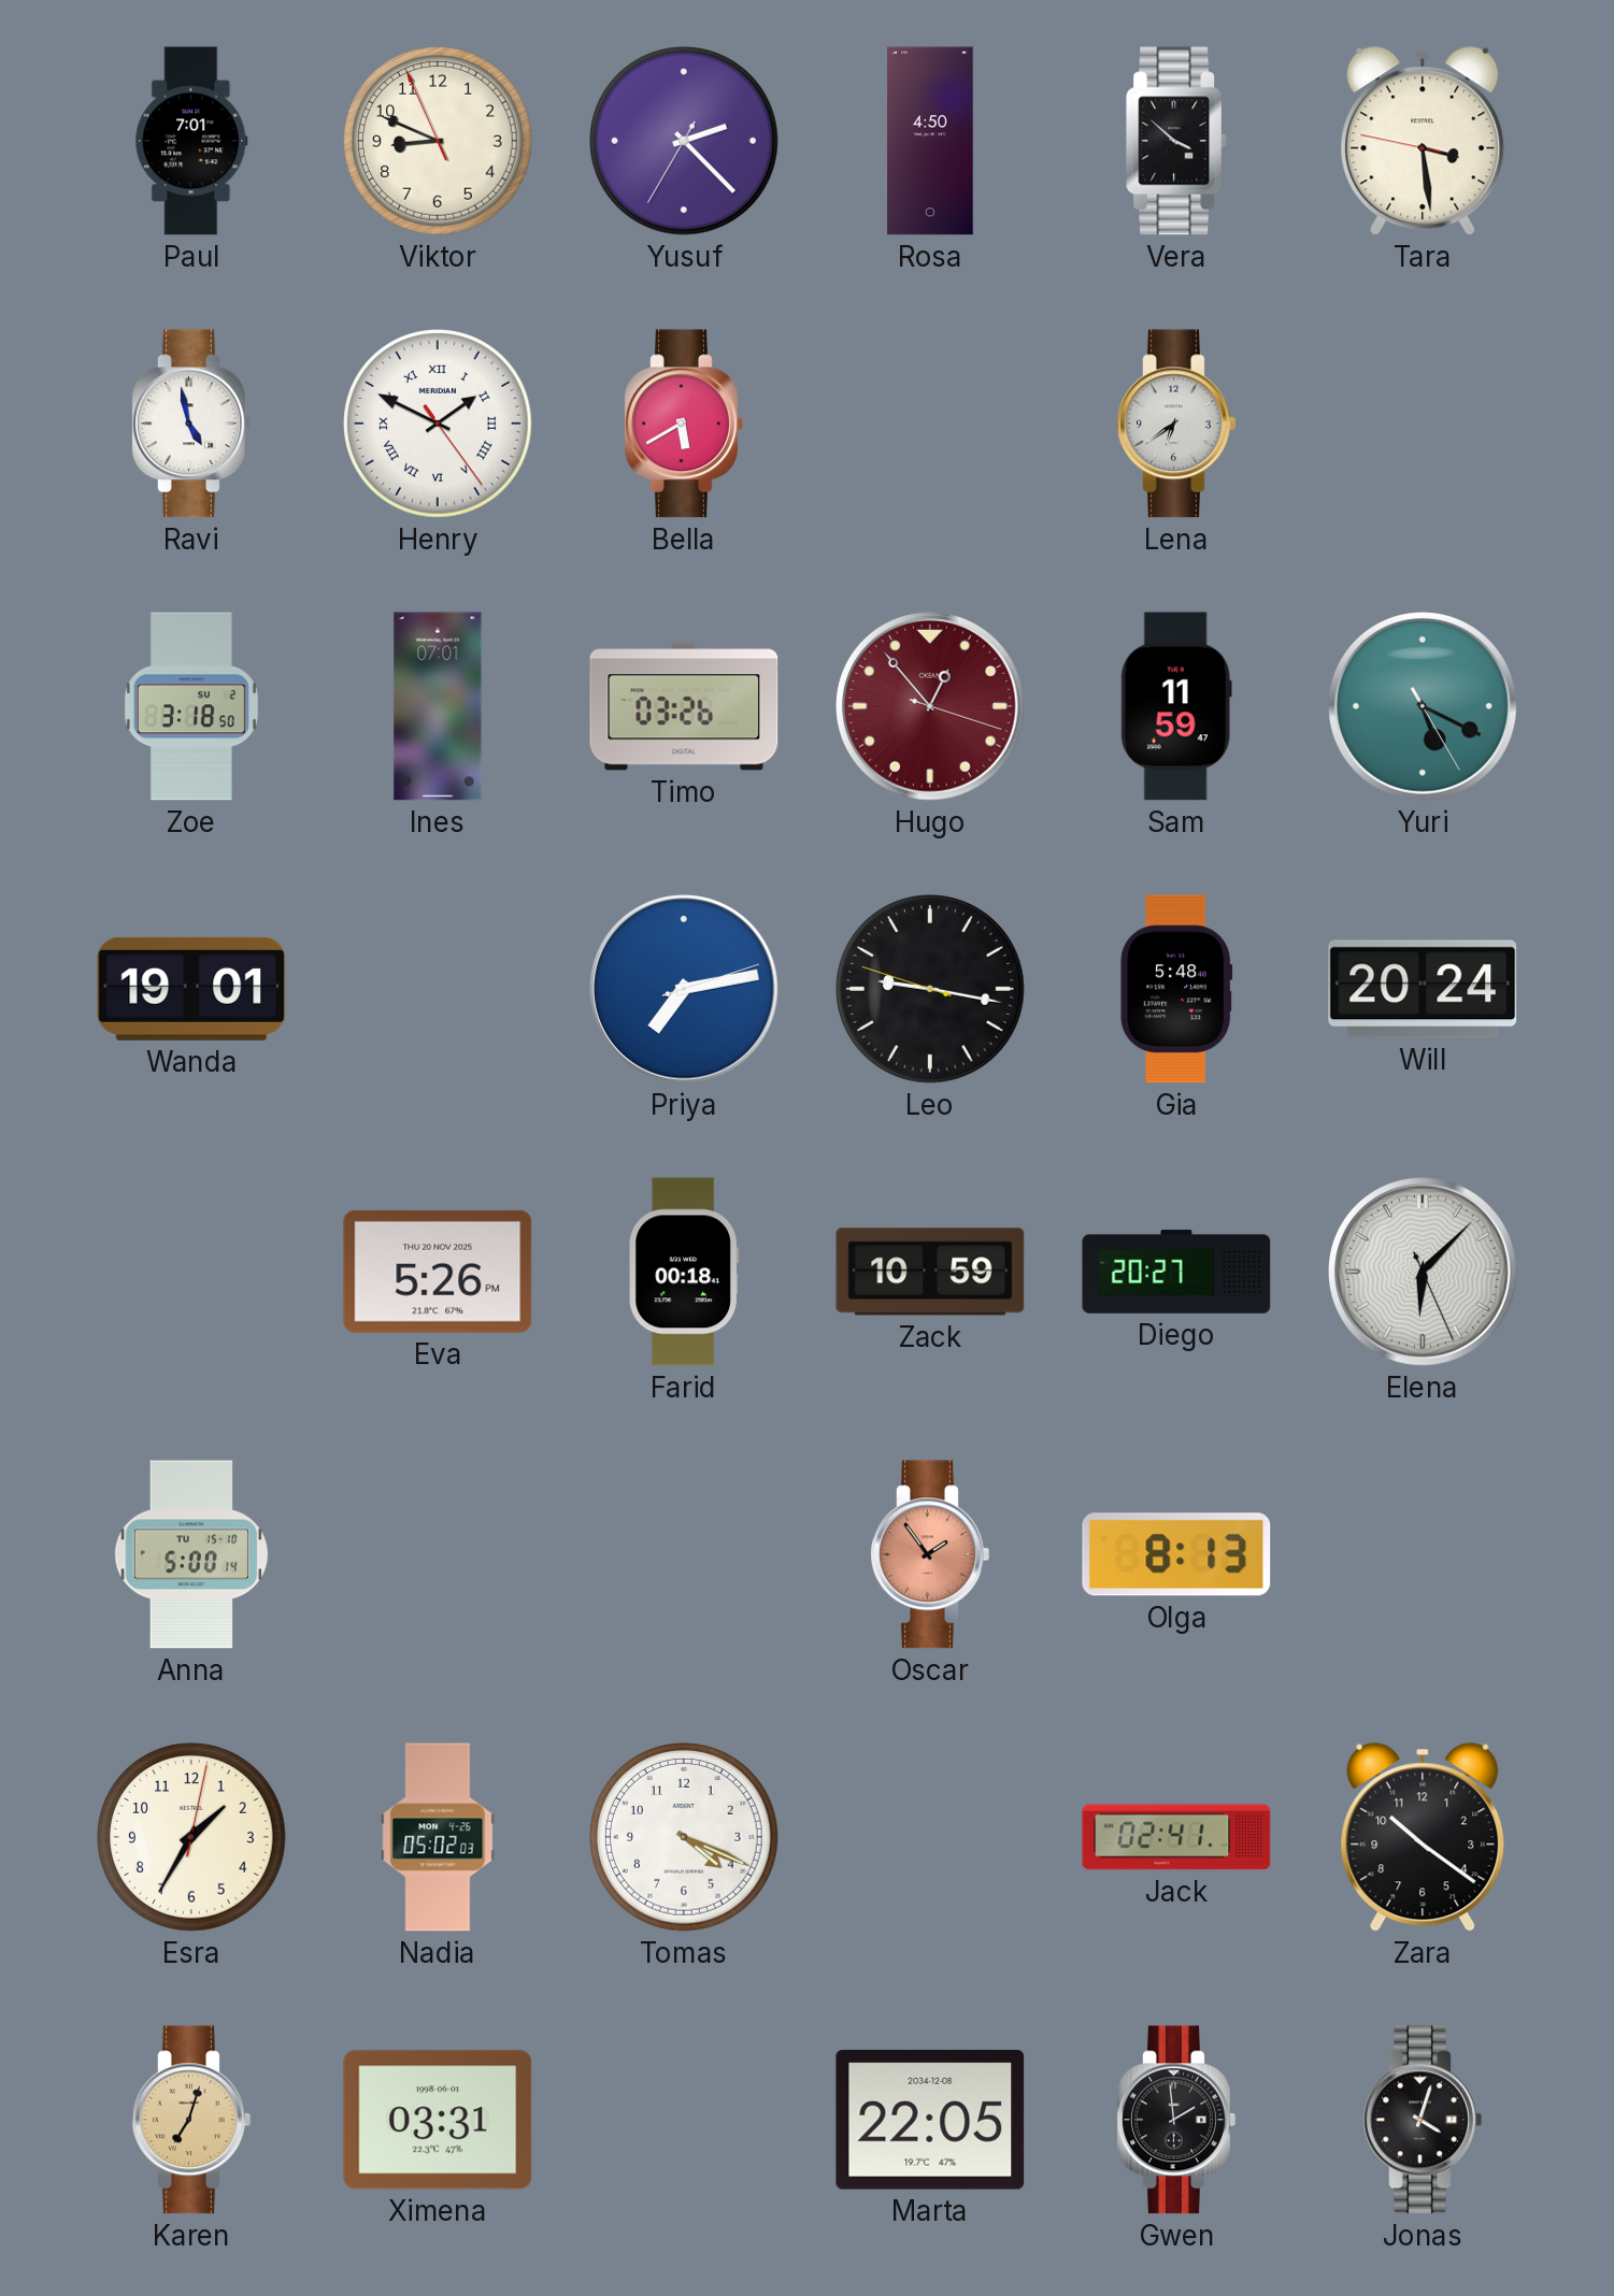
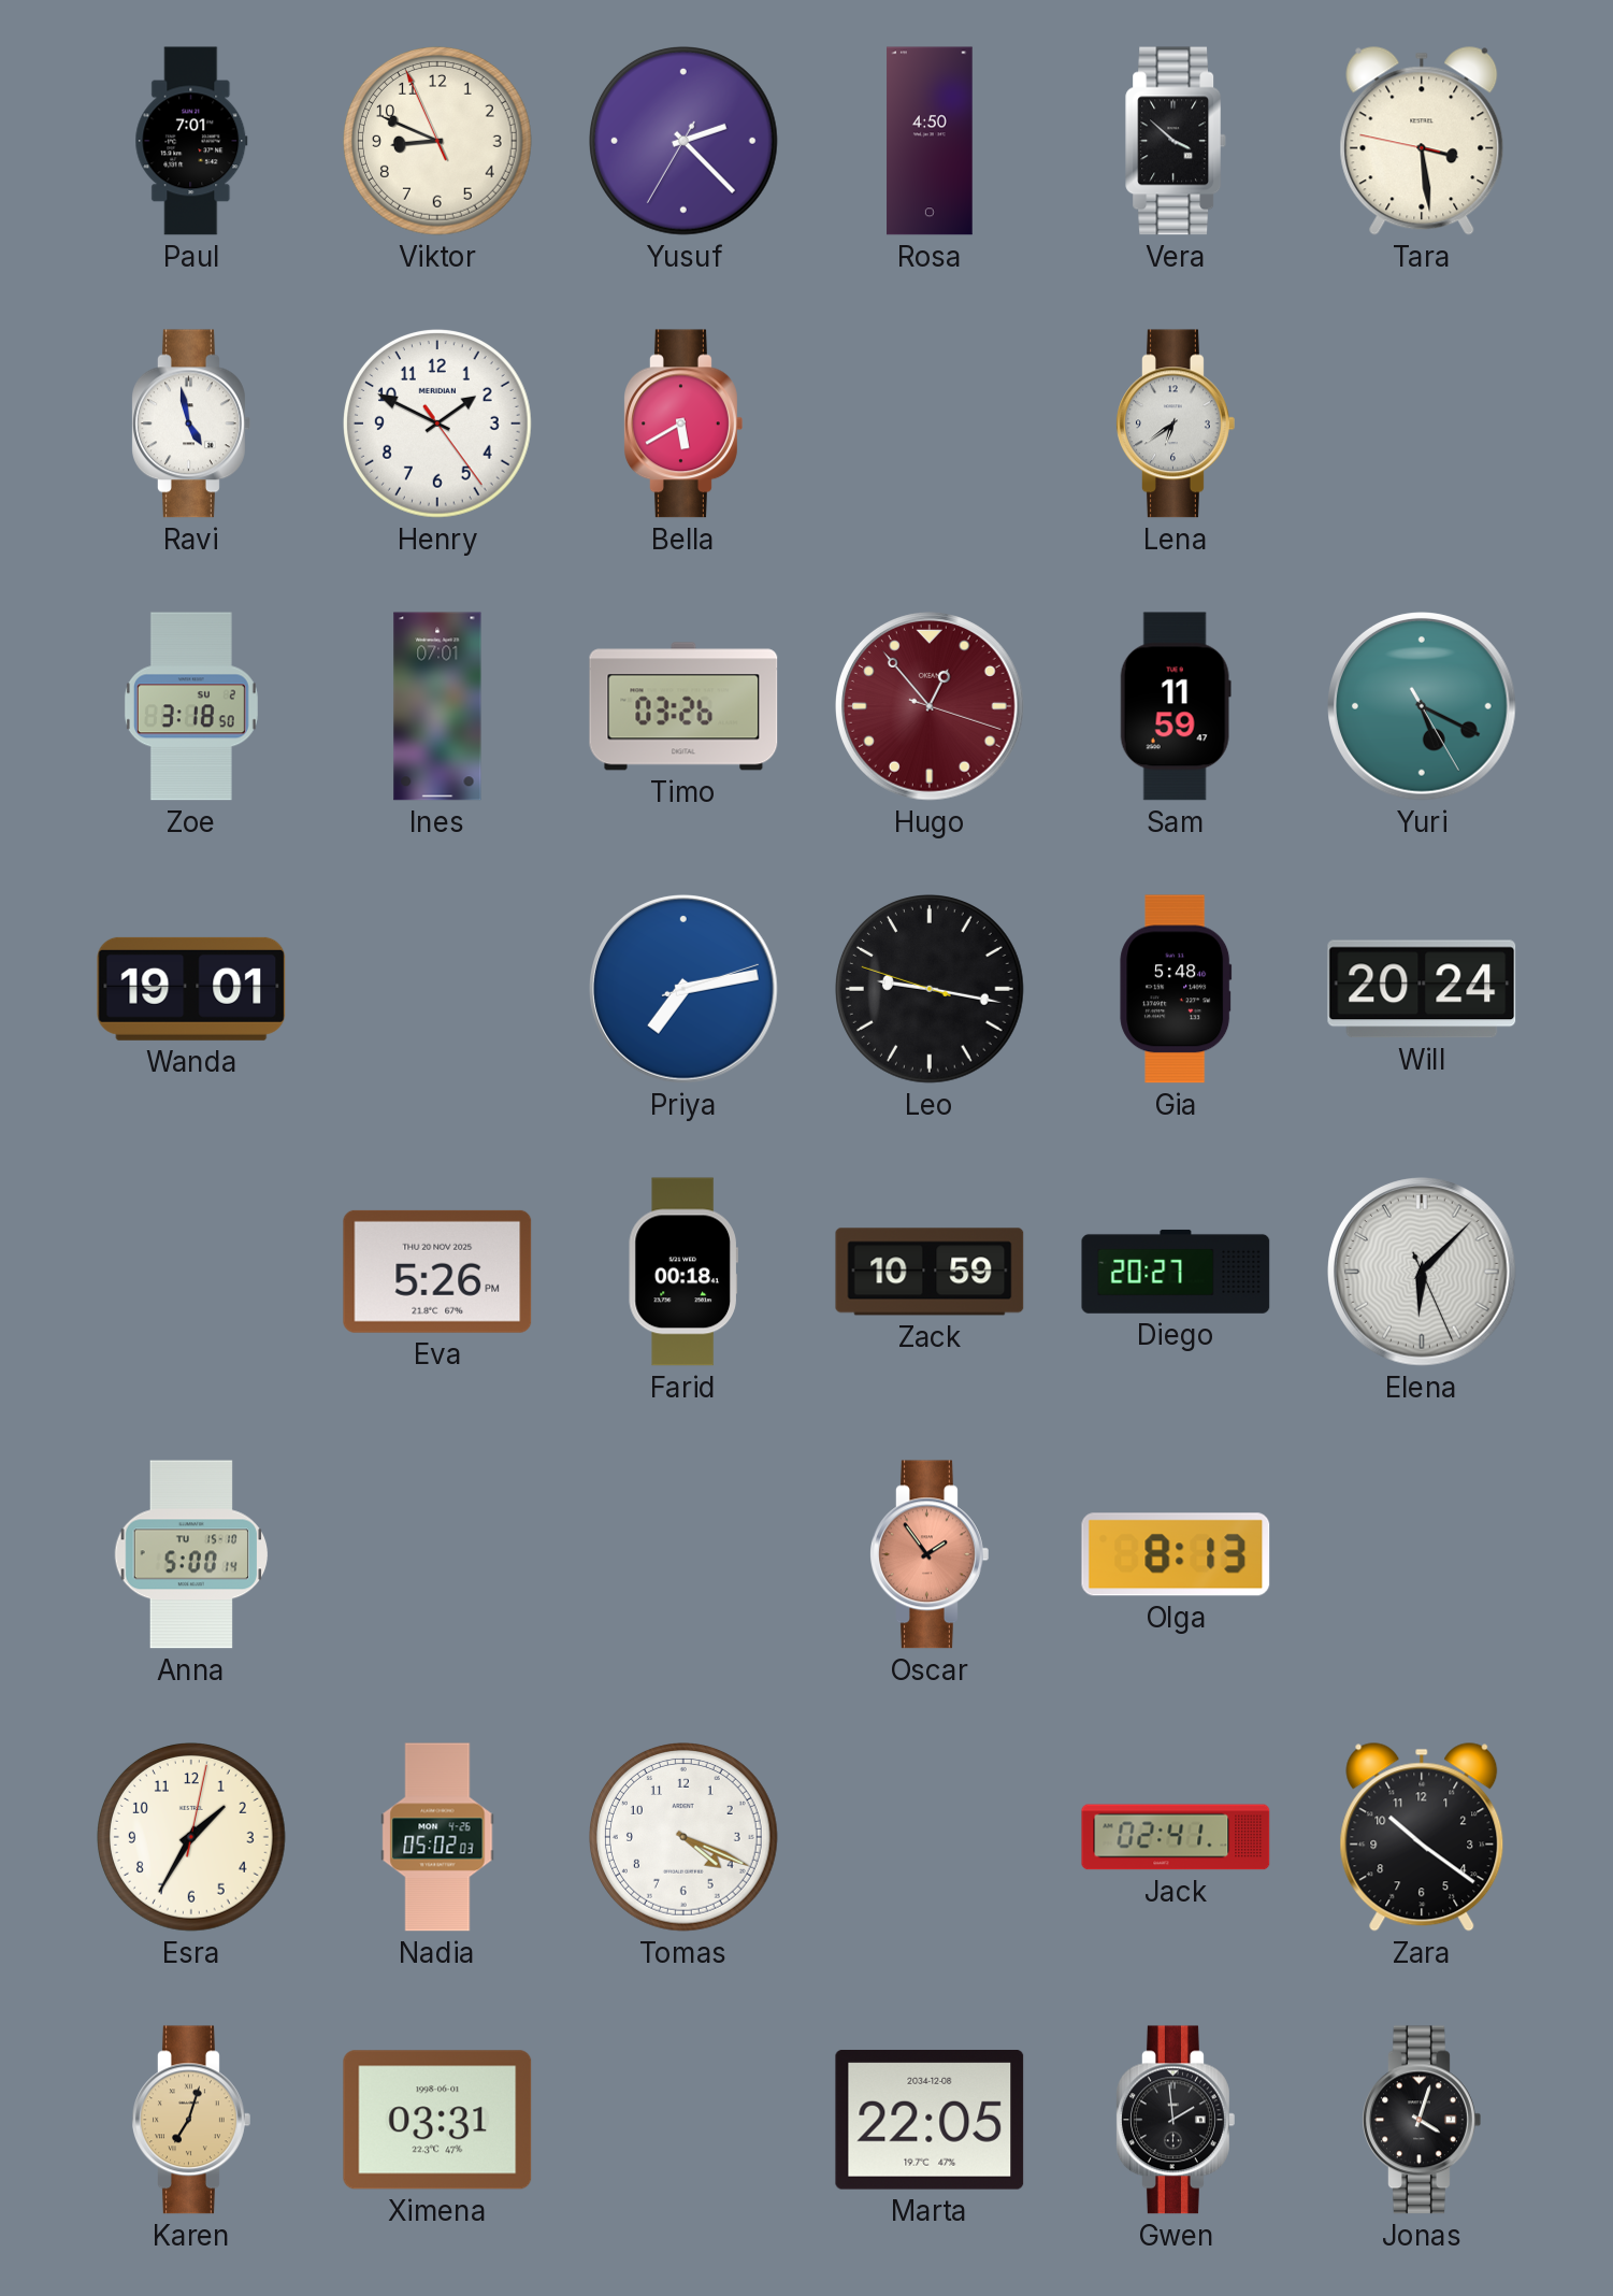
Henry numerals: Roman -> Arabic (438, 425)
